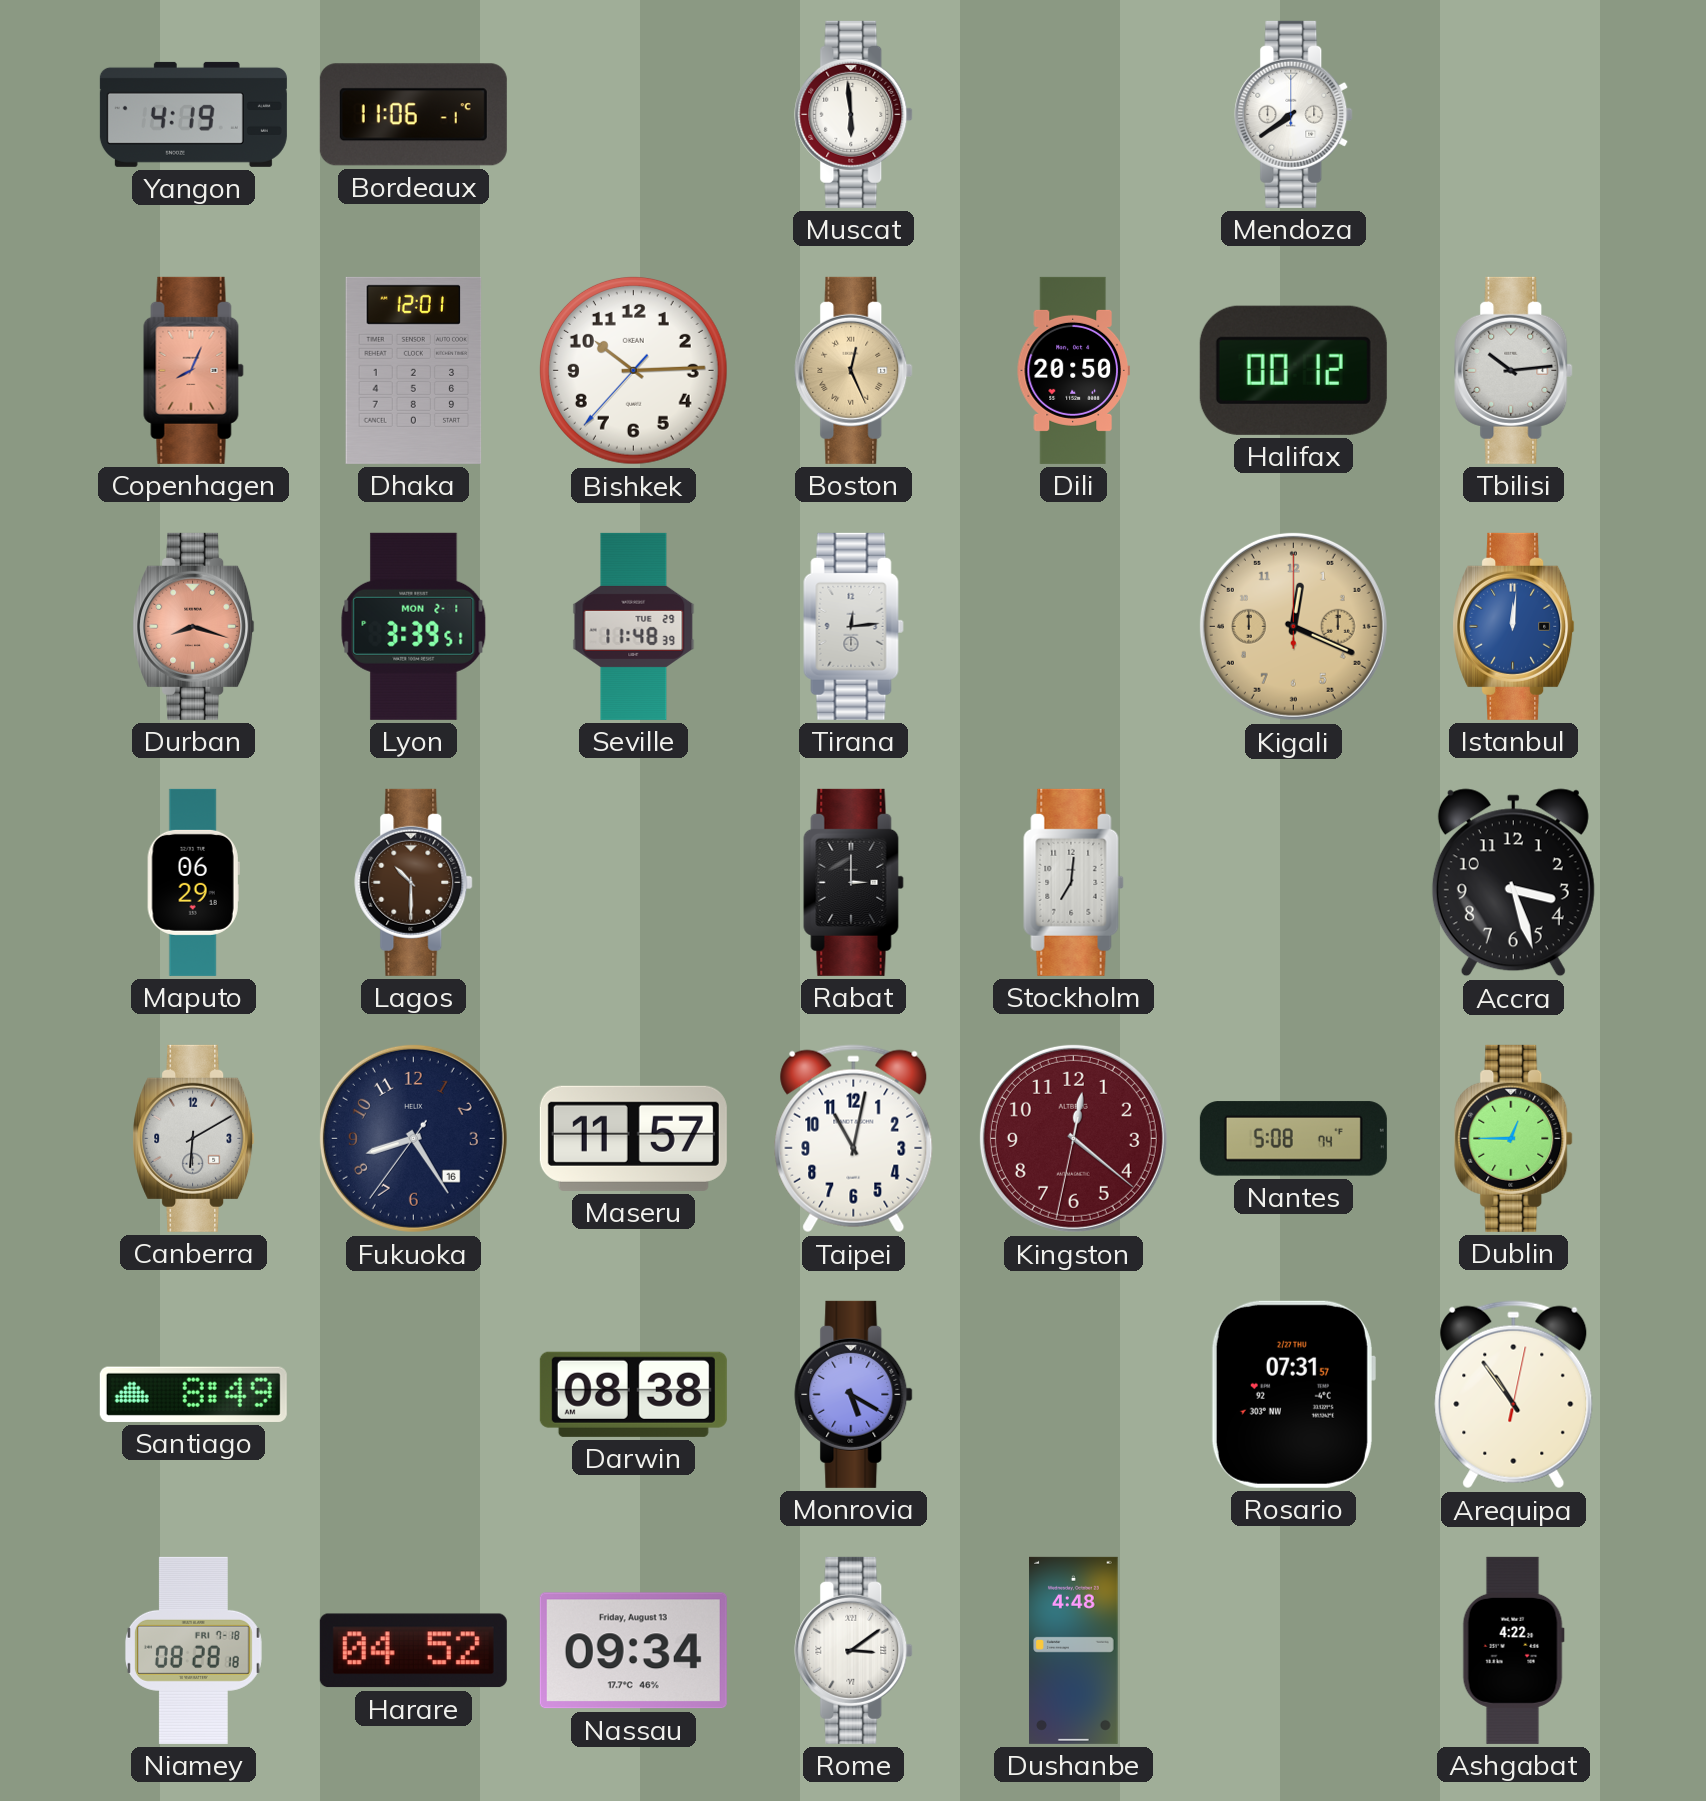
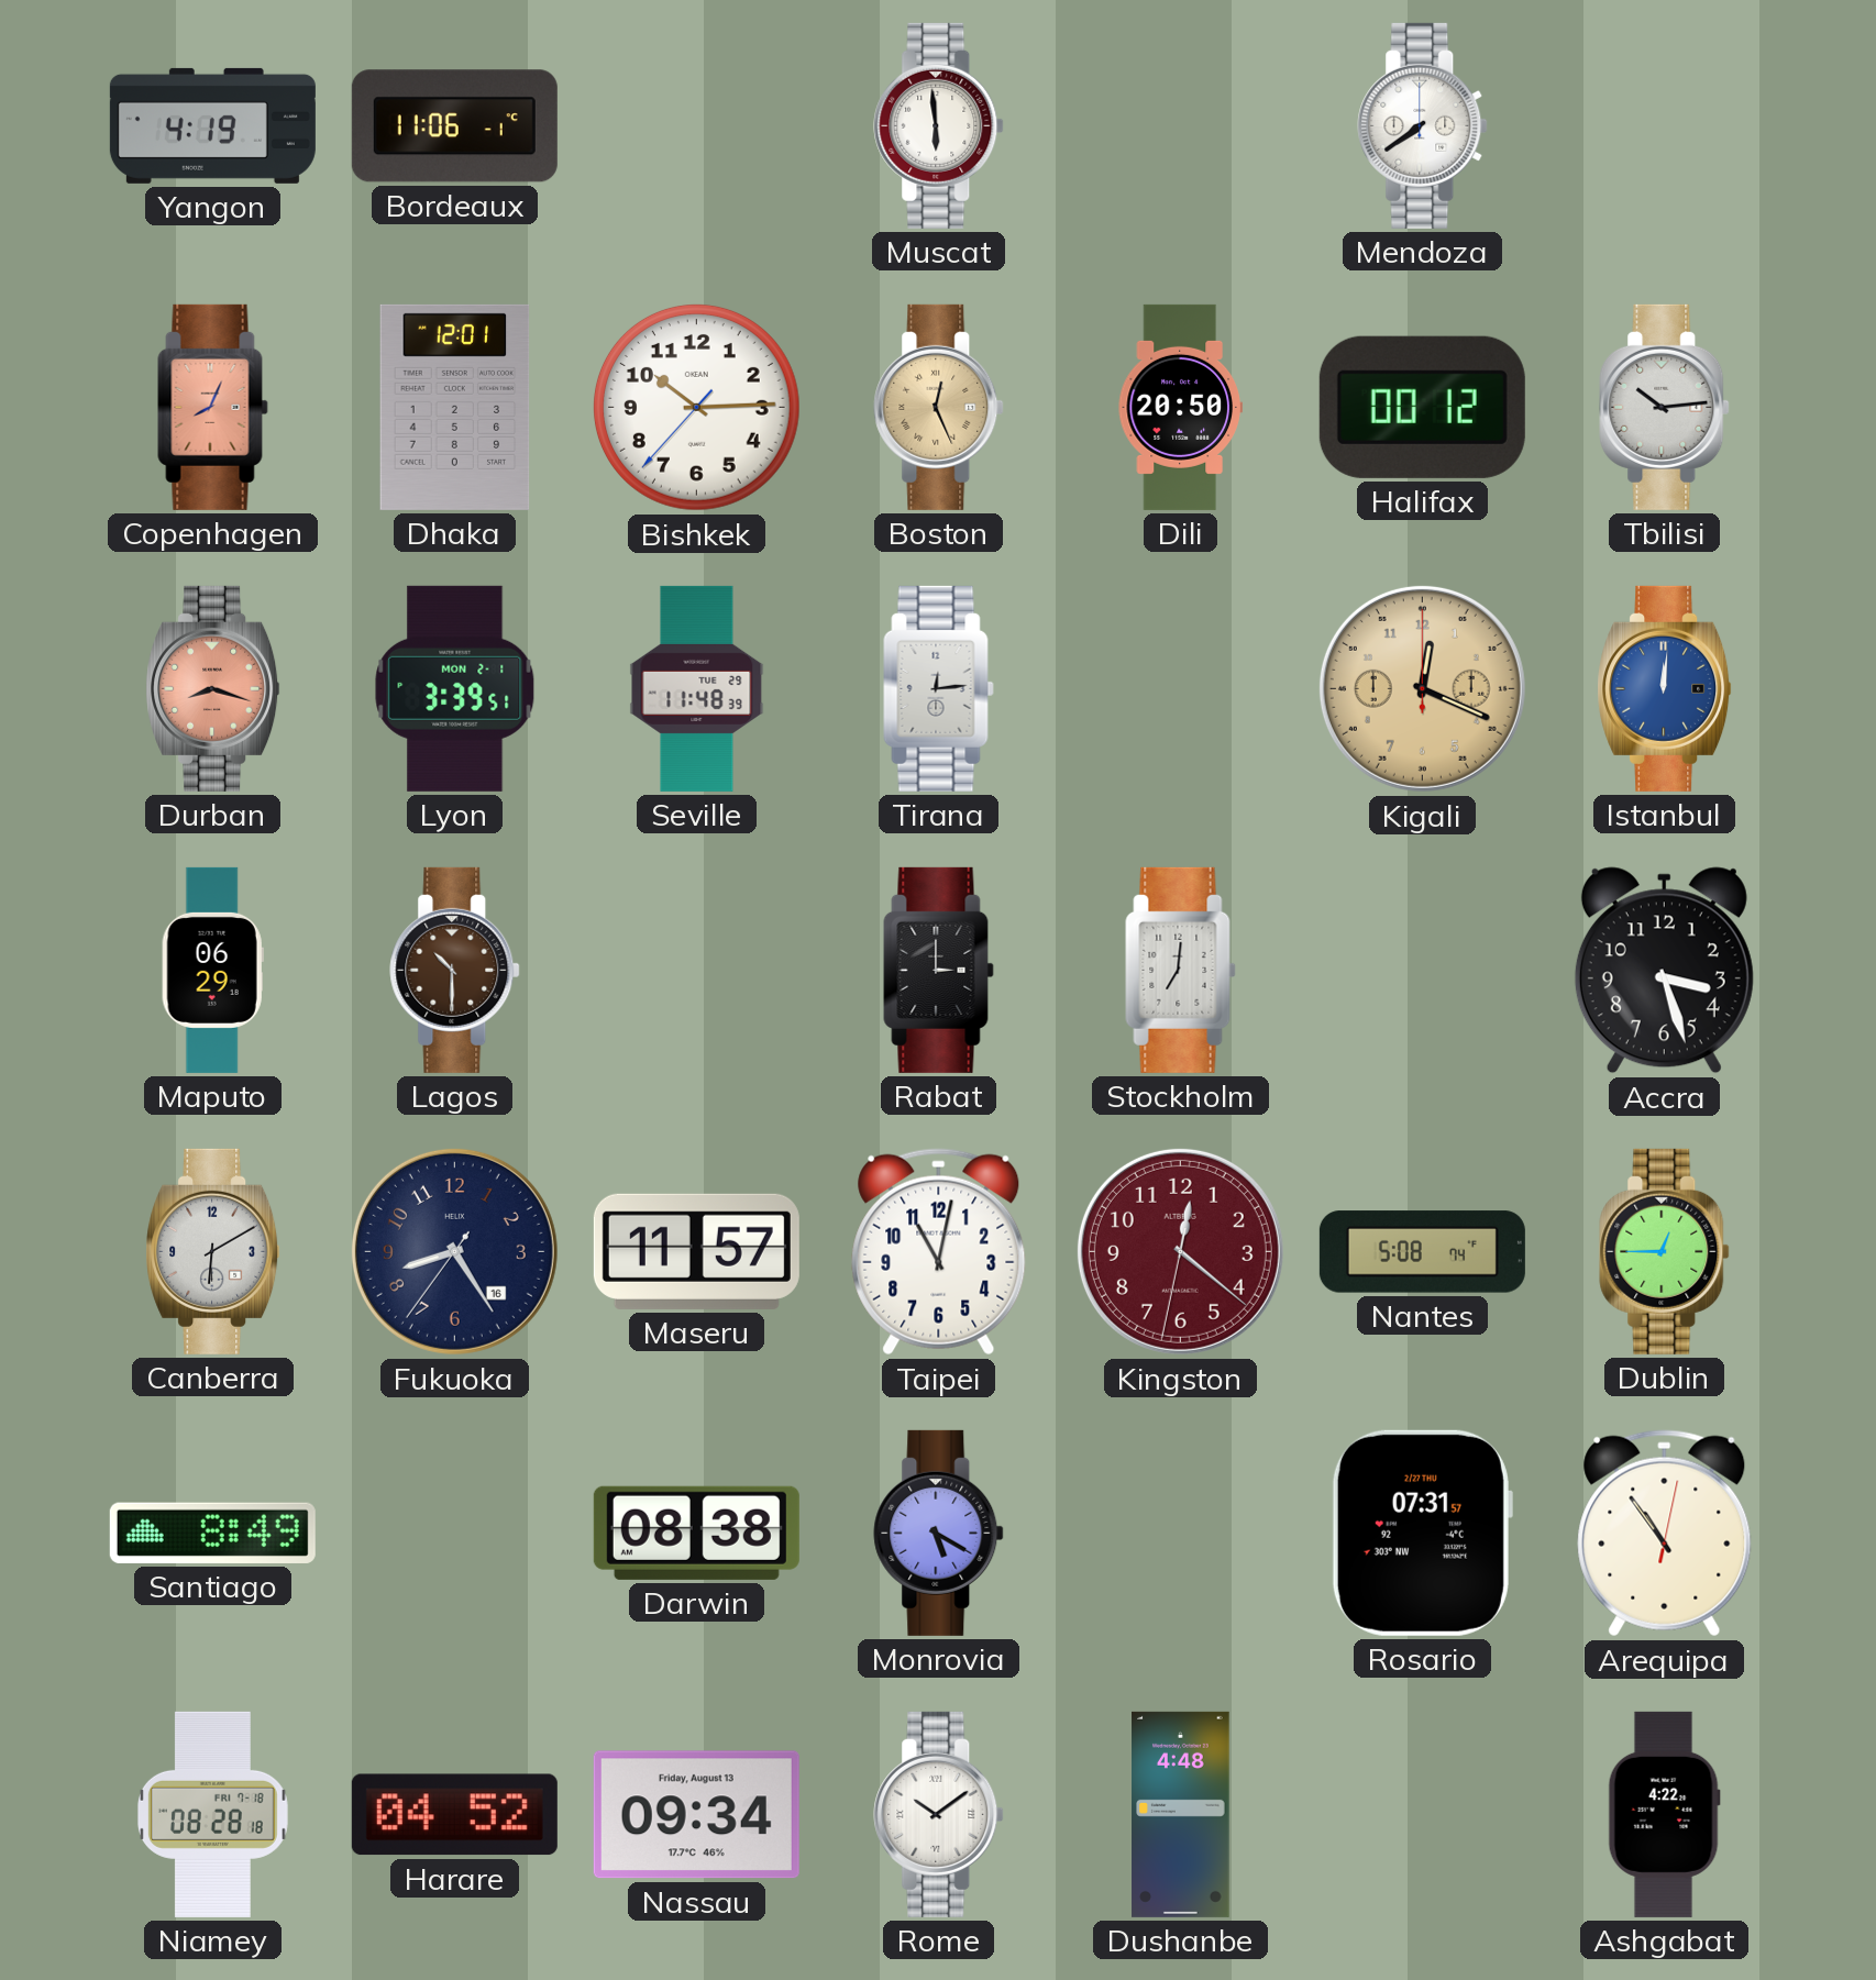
Rome: 3:09 -> 10:09 (939, 1814)
